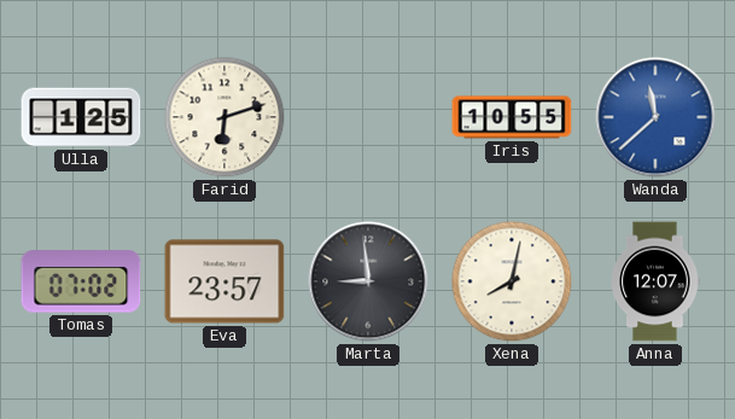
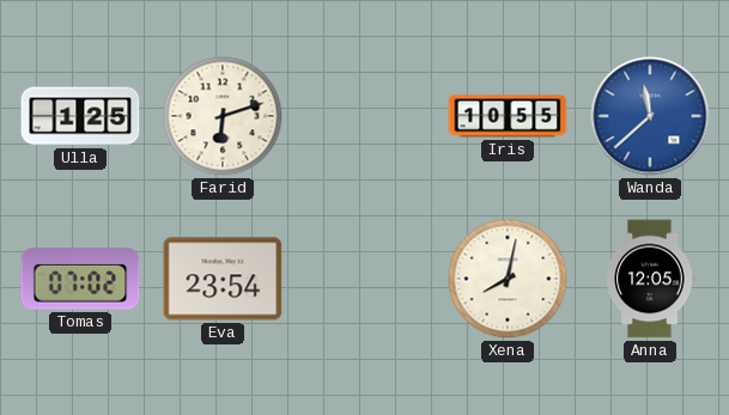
Eva: 23:57 -> 23:54 (223, 279)
Marta: 8:59 -> none (368, 281)
Anna: 12:07 -> 12:05 (650, 279)
